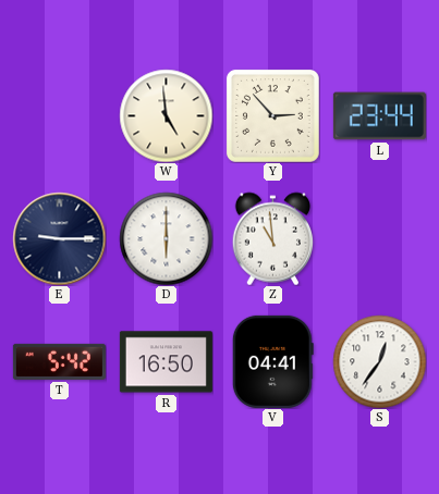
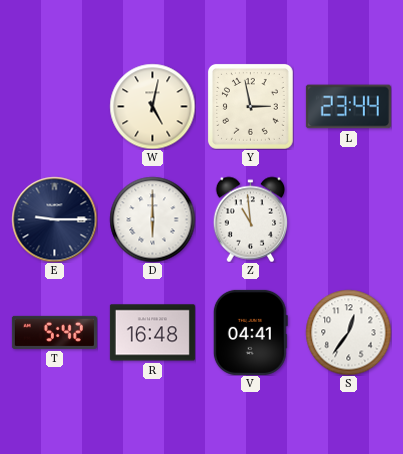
W: 4:59 -> 5:02 (152, 106)
Y: 2:53 -> 2:58 (250, 106)
R: 16:50 -> 16:48 (152, 333)
